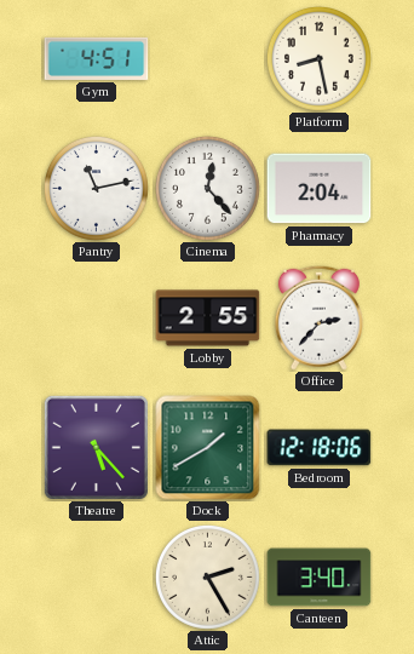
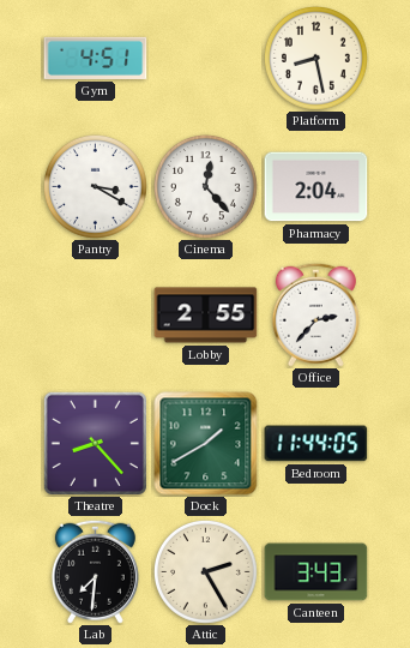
Pantry: 11:13 -> 3:20 (95, 186)
Theatre: 5:23 -> 8:23 (95, 443)
Bedroom: 12:18 -> 11:44 (316, 444)
Lab: none -> 7:31 (95, 571)
Canteen: 3:40 -> 3:43 (316, 572)
